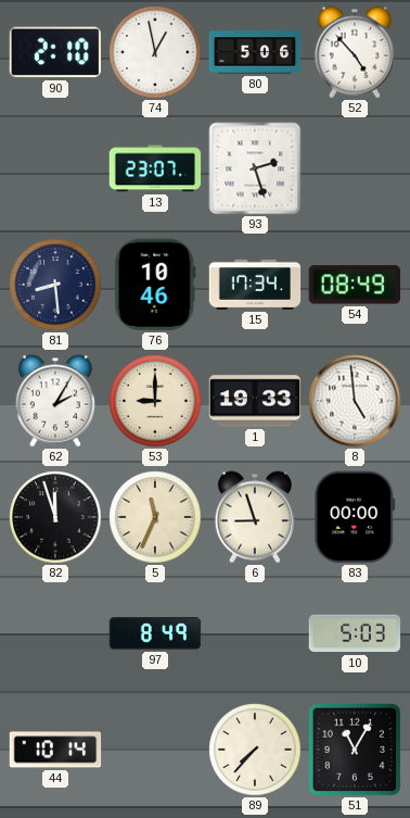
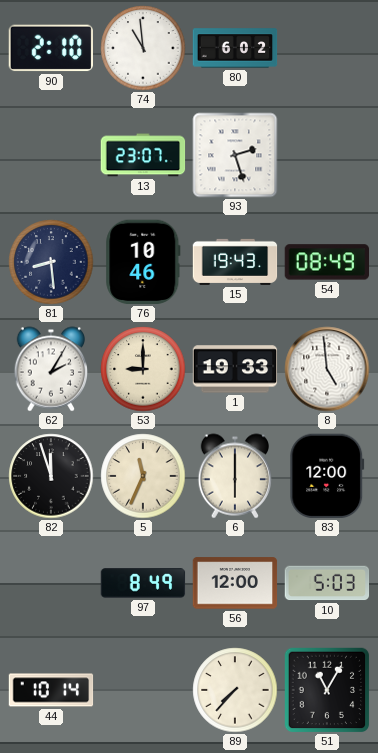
74: 12:58 -> 10:59 (143, 48)
80: 5:06 -> 6:02 (235, 48)
52: 4:53 -> none (355, 52)
15: 17:34 -> 19:43 (235, 262)
6: 8:57 -> 6:00 (235, 476)
83: 00:00 -> 12:00 (327, 476)
56: none -> 12:00 (235, 583)
